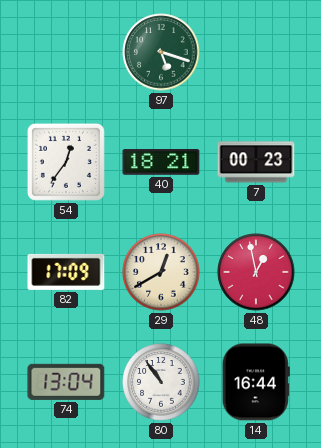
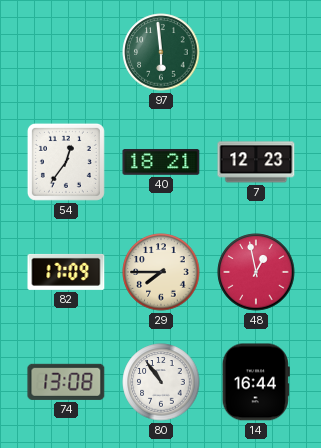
97: 5:18 -> 5:59 (161, 52)
7: 00:23 -> 12:23 (256, 162)
29: 12:40 -> 7:45 (161, 272)
74: 13:04 -> 13:08 (66, 382)
